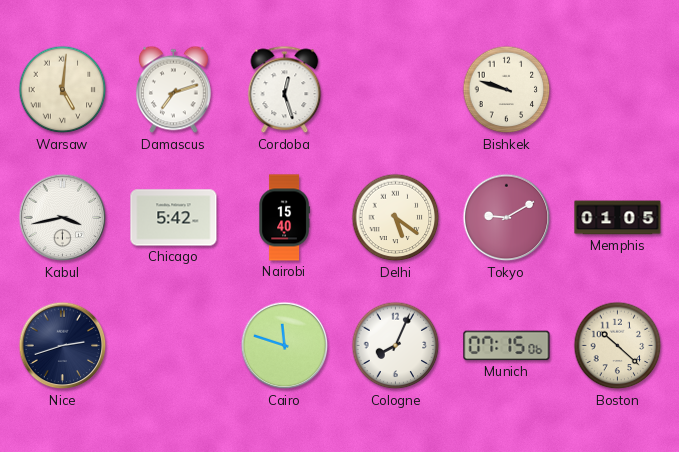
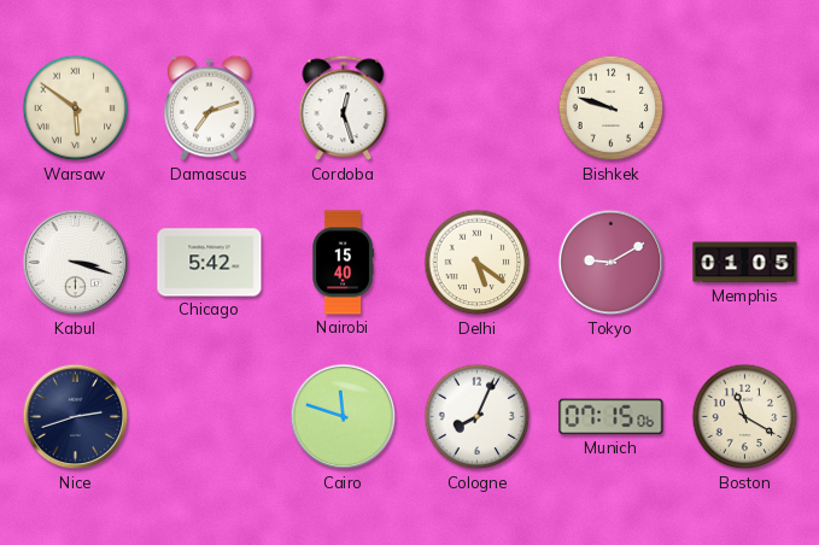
Warsaw: 5:01 -> 5:51 (76, 109)
Kabul: 3:43 -> 3:18 (76, 263)
Boston: 10:22 -> 11:20 (745, 417)
